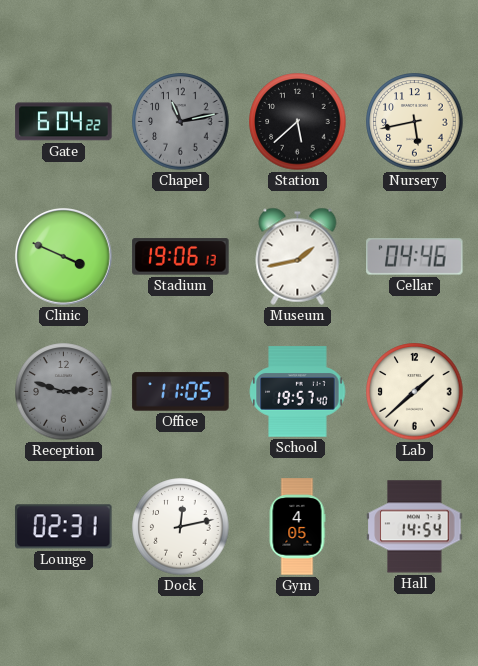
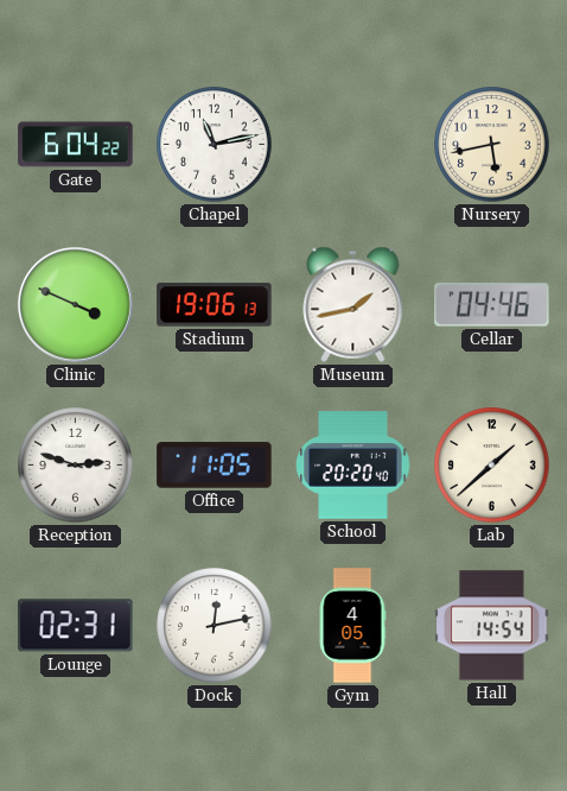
Chapel dial: grey -> white (215, 145)
Station: 5:38 -> none (298, 122)
Reception dial: grey -> white (76, 466)
School: 19:57 -> 20:20 (353, 466)
